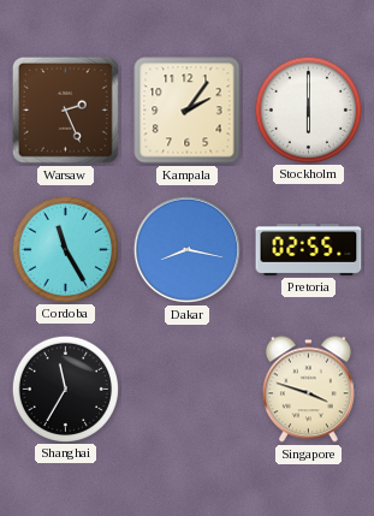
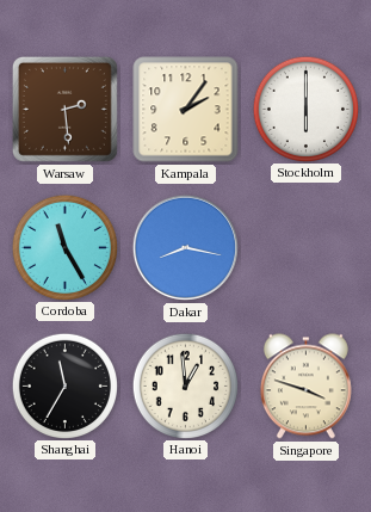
Warsaw: 2:26 -> 2:29 (64, 109)
Pretoria: 02:55 -> none (309, 249)
Hanoi: none -> 12:59 (185, 385)
